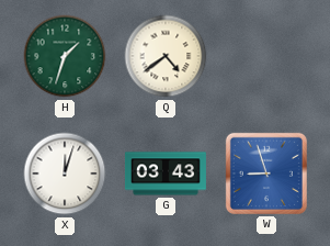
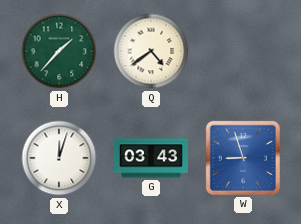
H: 1:33 -> 1:37 (59, 51)
